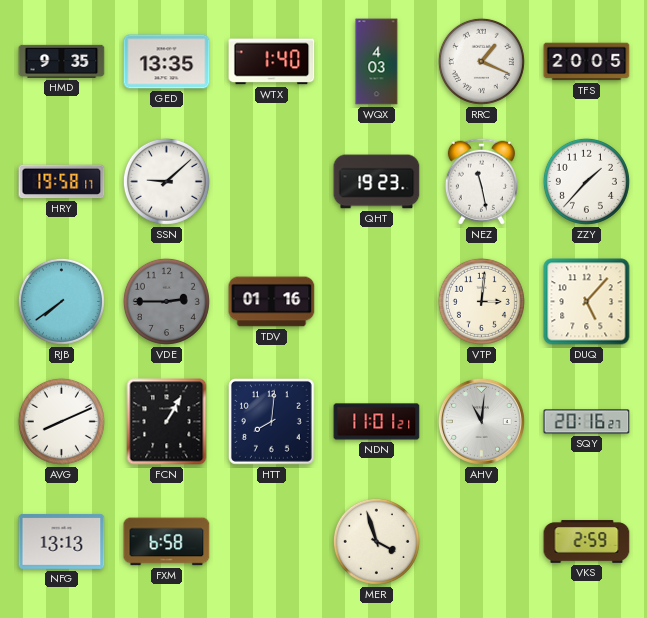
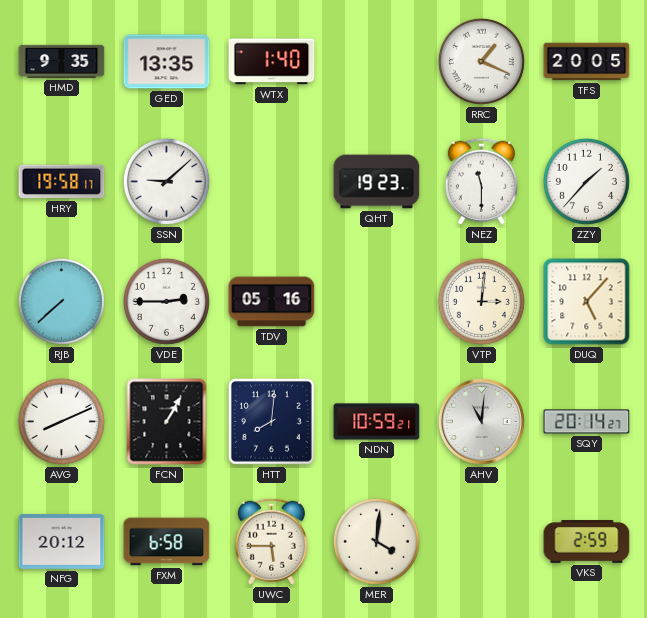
WQX: 4:03 -> none (377, 62)
NEZ: 11:28 -> 11:30 (481, 181)
RJB: 7:39 -> 7:38 (61, 301)
VDE dial: grey -> white (166, 301)
TDV: 01:16 -> 05:16 (272, 302)
NDN: 11:01 -> 10:59 (377, 422)
SQY: 20:16 -> 20:14 (587, 422)
NFG: 13:13 -> 20:12 (62, 541)
UWC: none -> 5:45 (271, 541)
MER: 3:57 -> 4:01 (376, 541)
